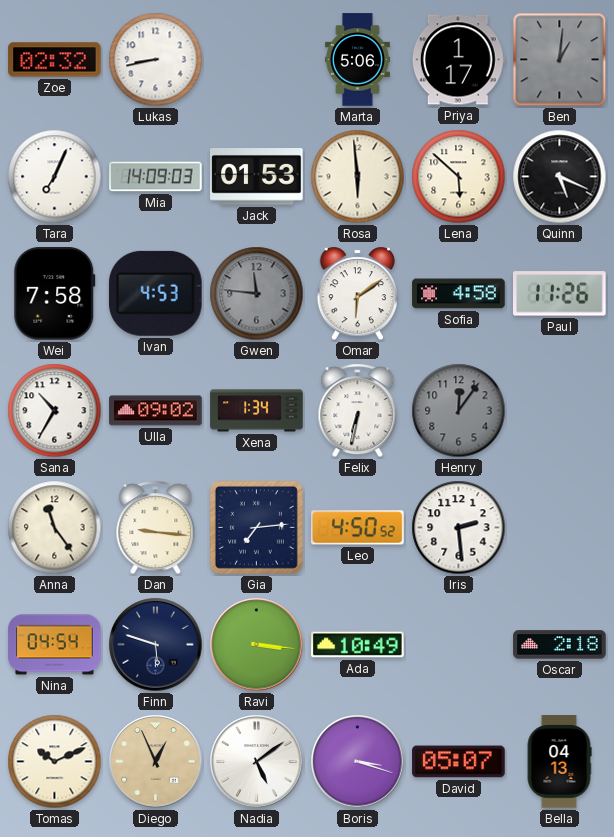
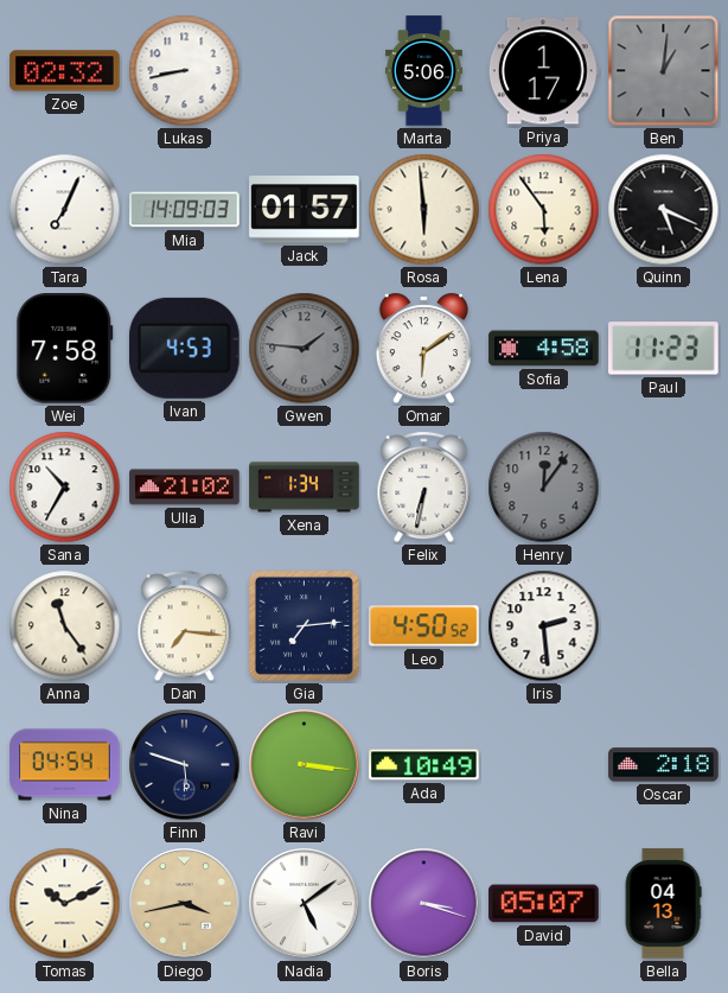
Jack: 01:53 -> 01:57 (305, 210)
Lena: 5:52 -> 5:54 (544, 210)
Gwen: 11:46 -> 1:46 (305, 349)
Paul: 11:26 -> 11:23 (664, 349)
Ulla: 09:02 -> 21:02 (185, 488)
Dan: 9:16 -> 7:16 (185, 626)
Diego: 12:56 -> 3:43 (185, 904)
